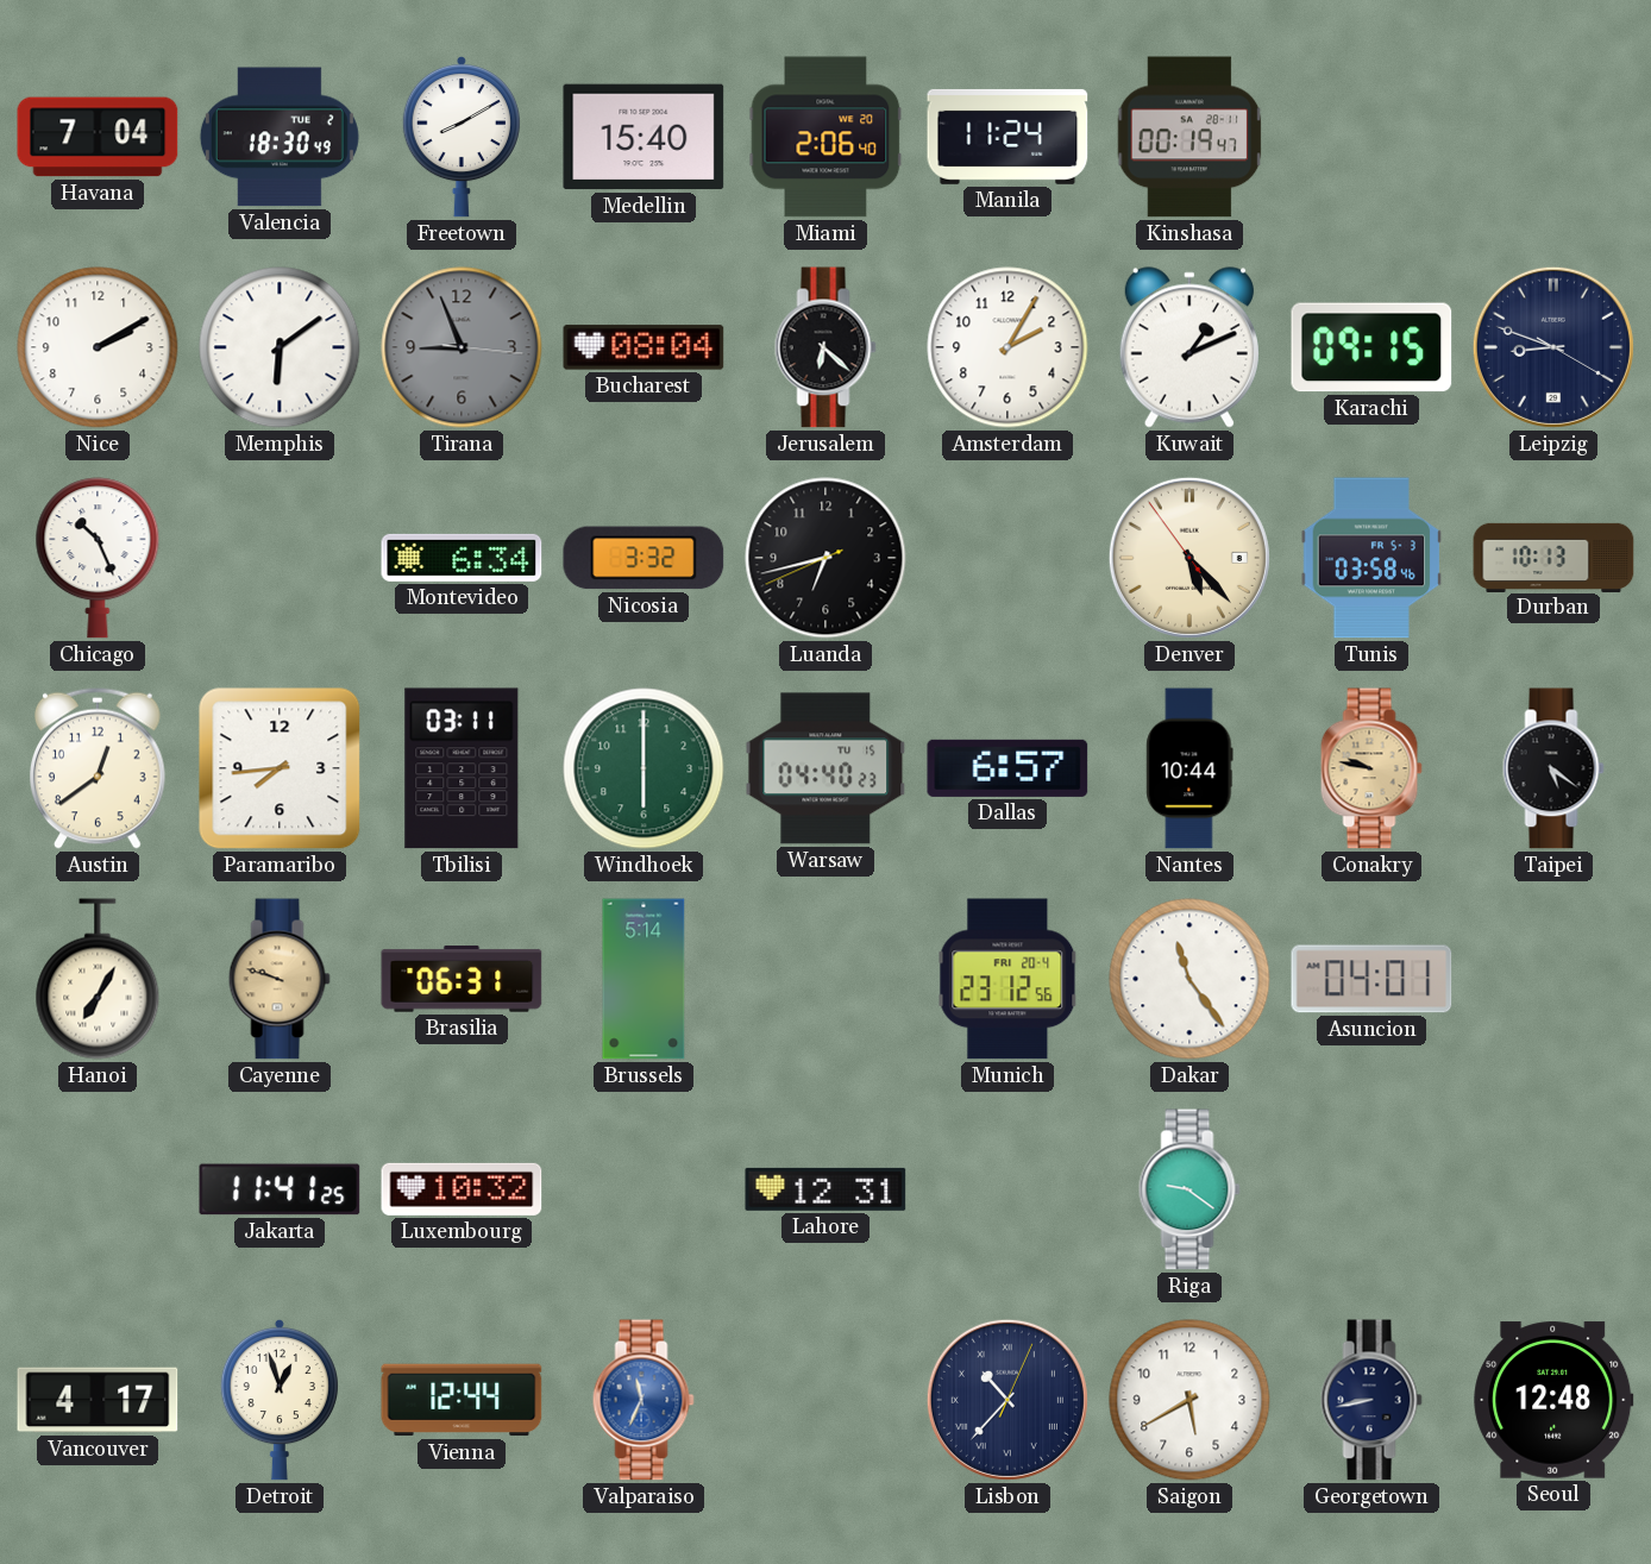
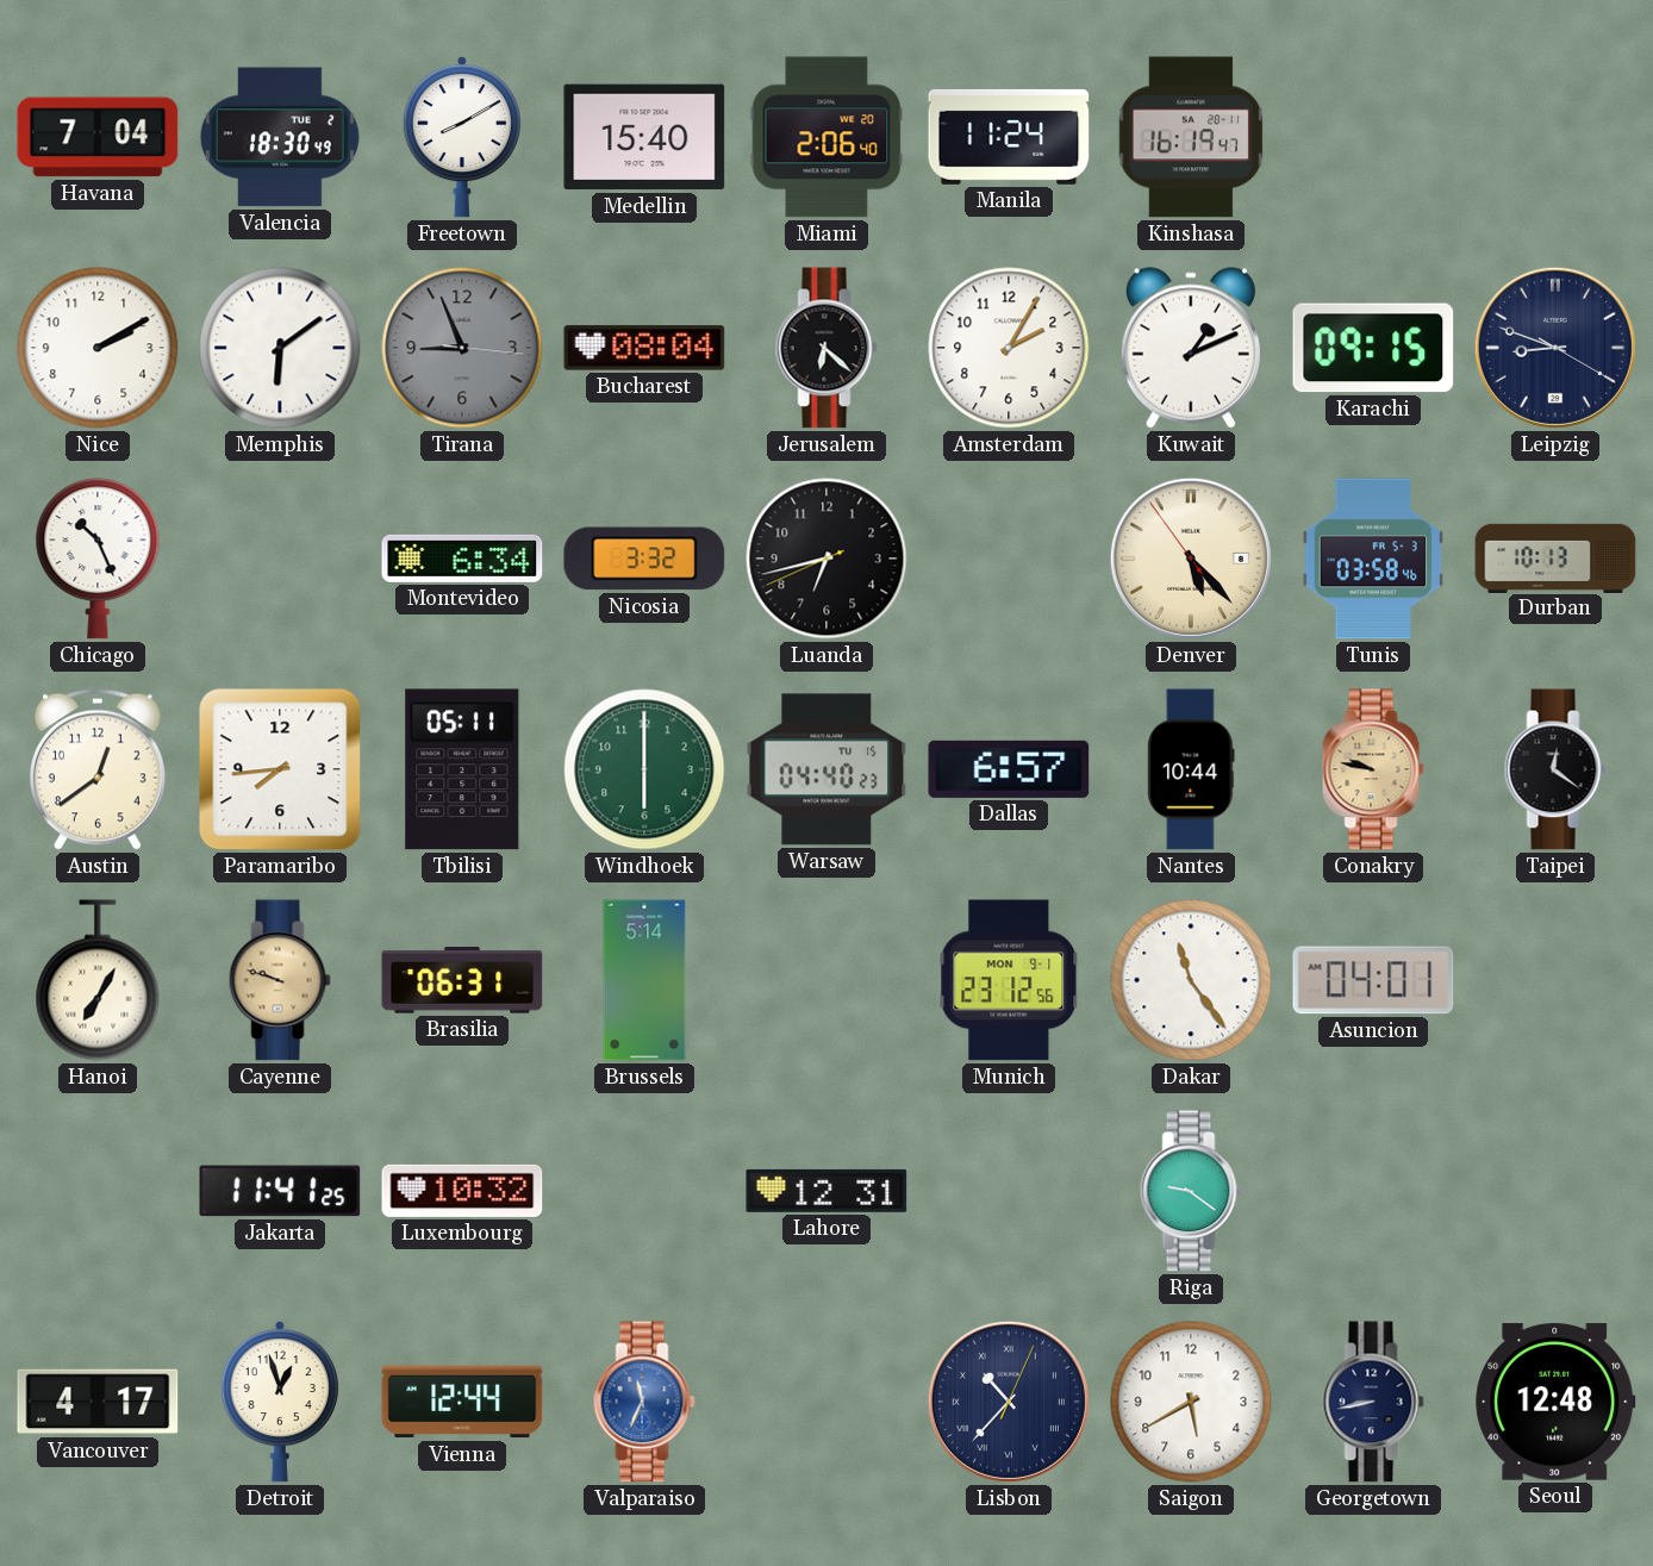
Kinshasa: 00:19 -> 16:19 (1191, 137)
Tbilisi: 03:11 -> 05:11 (462, 769)
Taipei: 5:21 -> 12:21 (1555, 769)
Munich date: FRI 20-4 -> MON 9-1 (1009, 980)
